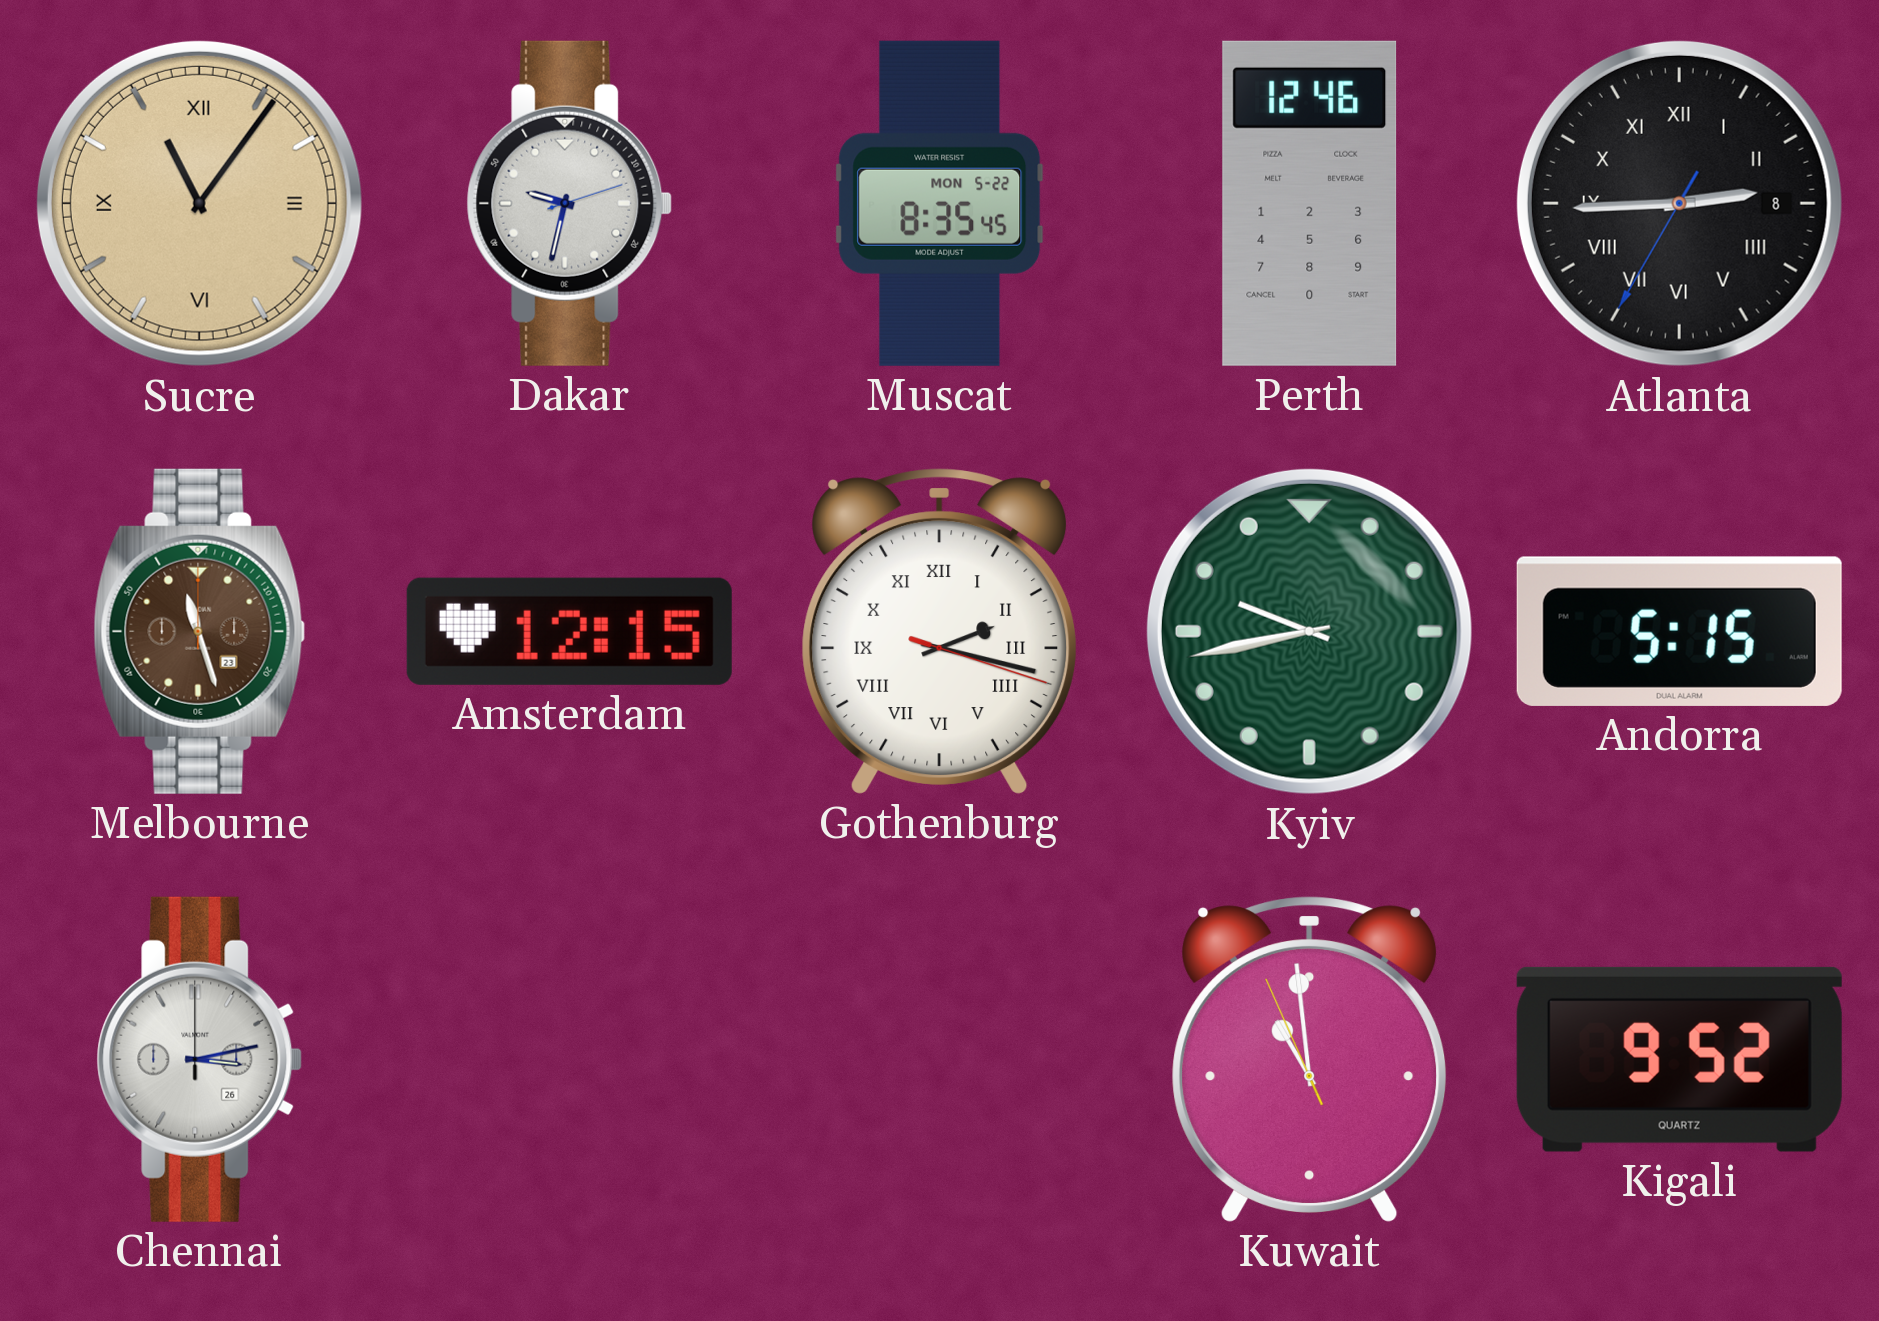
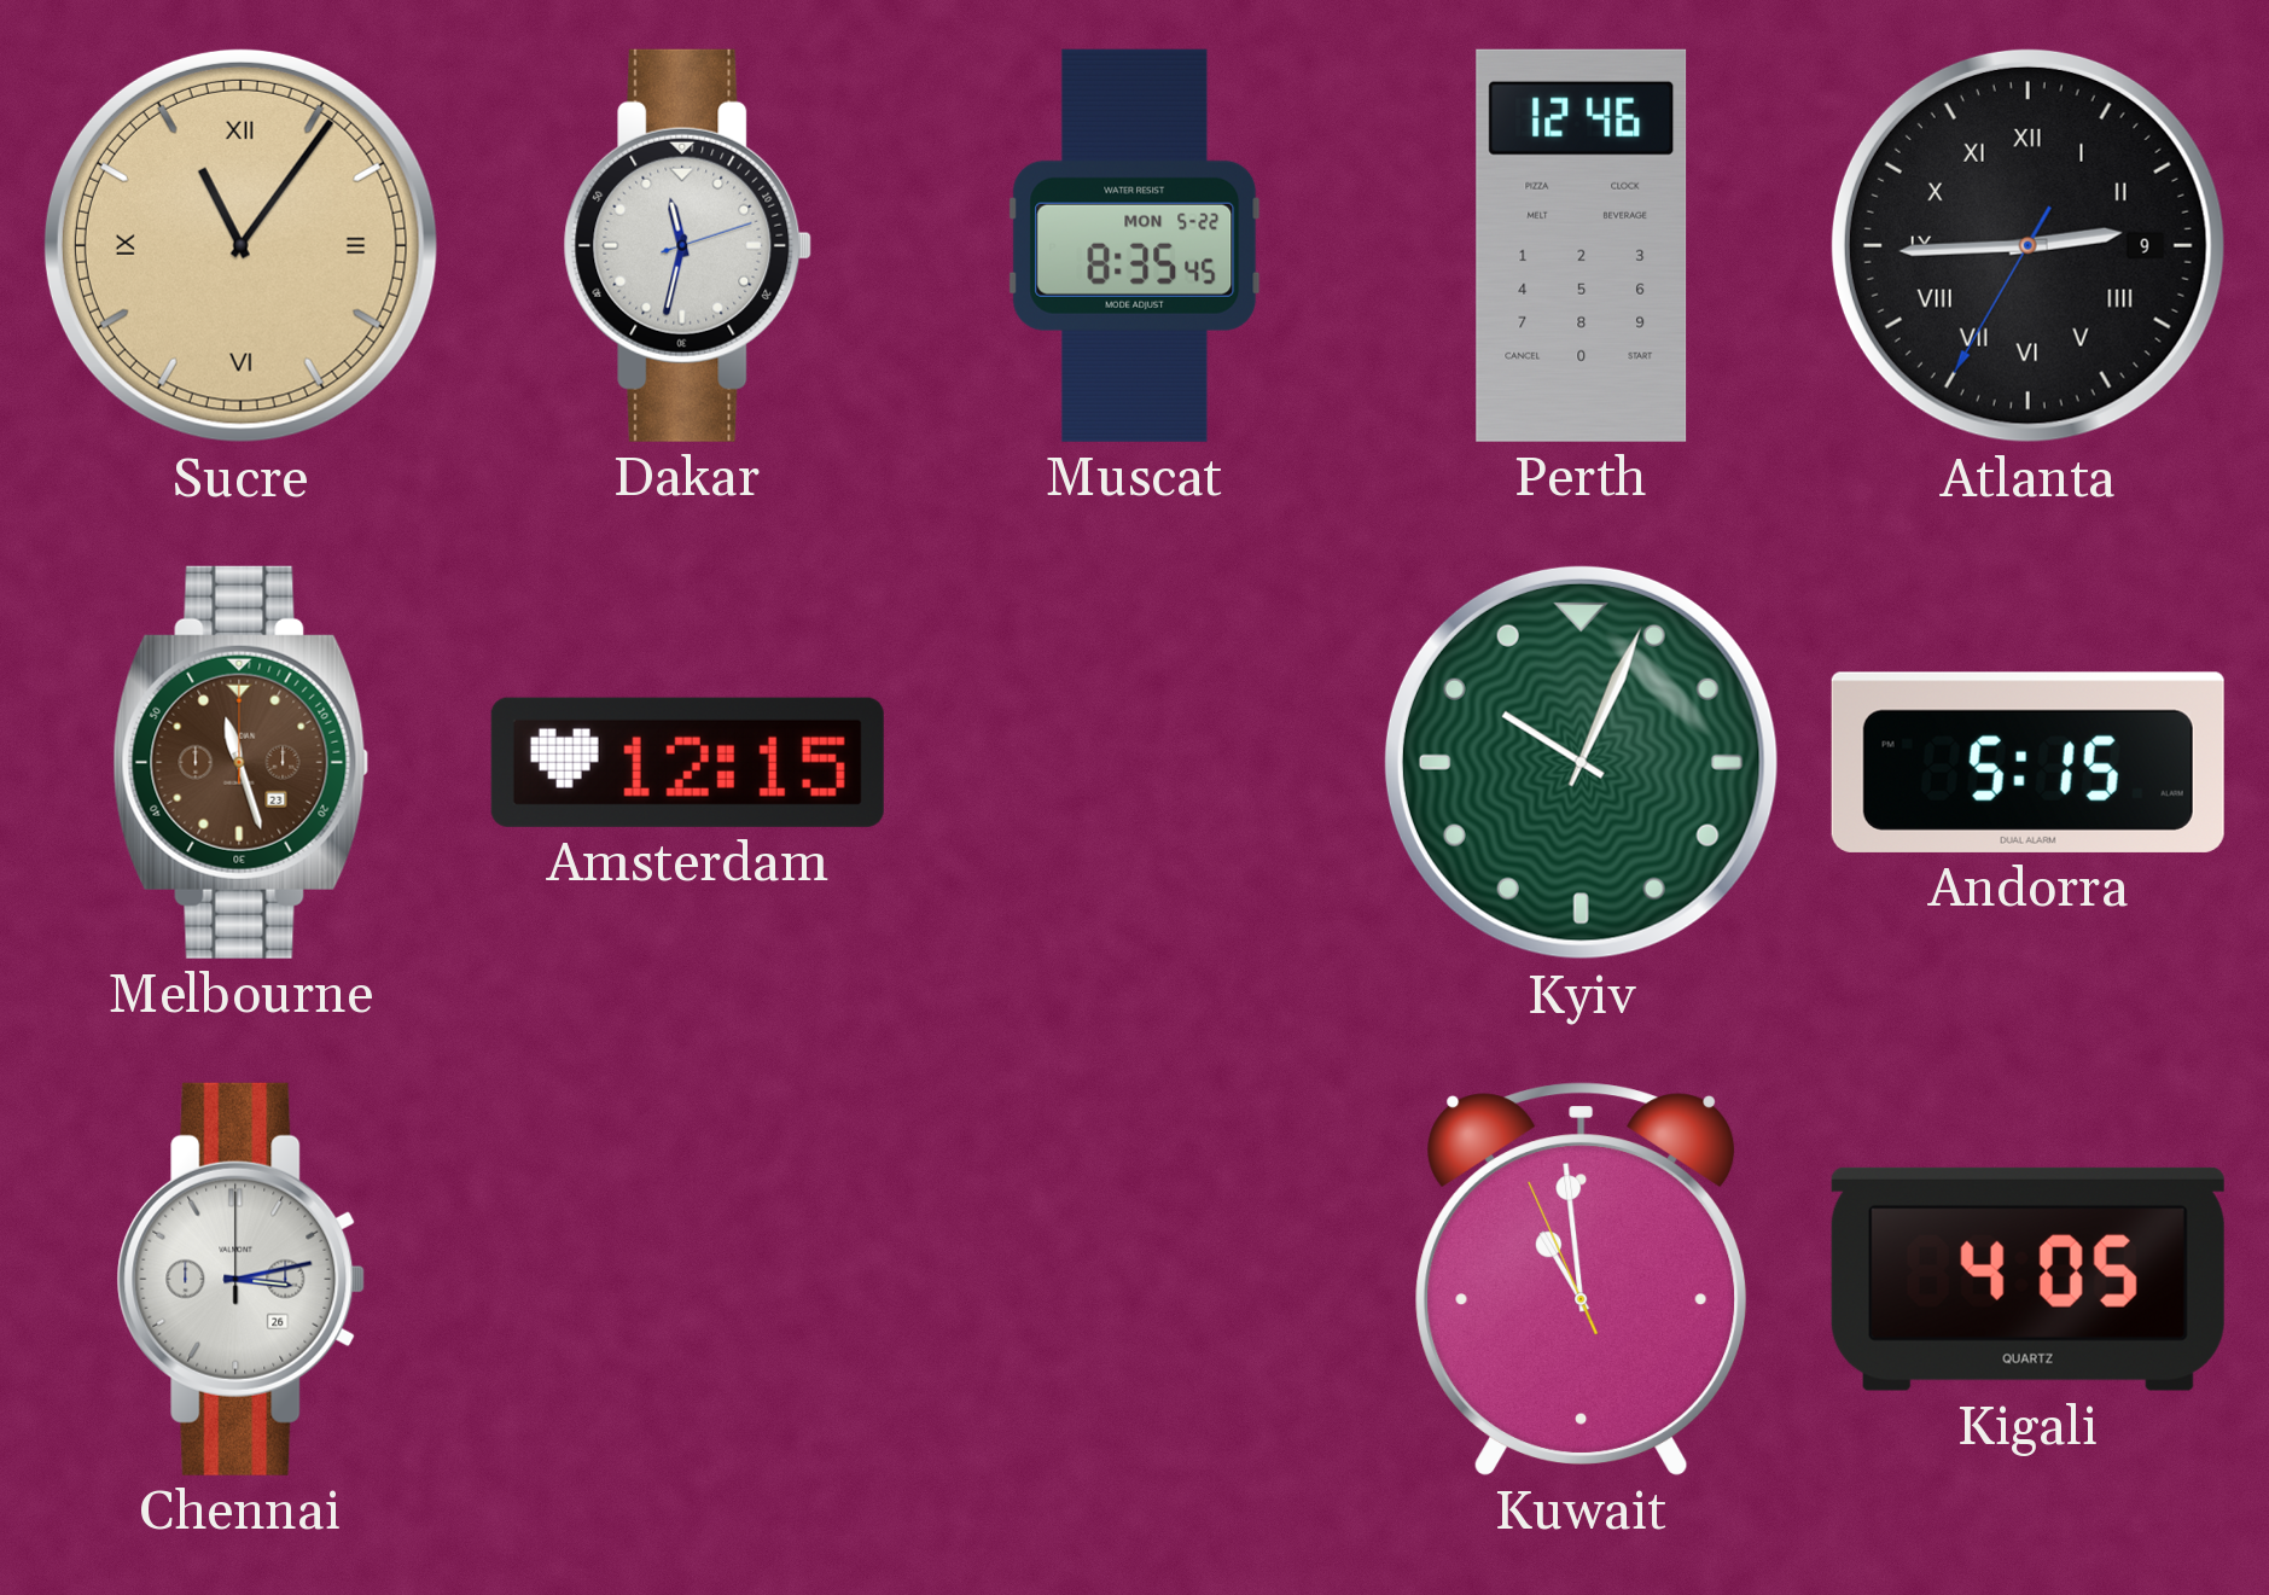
Dakar: 9:32 -> 11:32 (688, 245)
Atlanta date: 8 -> 9 (2027, 245)
Gothenburg: 2:17 -> none (940, 631)
Kyiv: 9:43 -> 10:04 (1581, 762)
Kigali: 9:52 -> 4:05 (2027, 1279)
